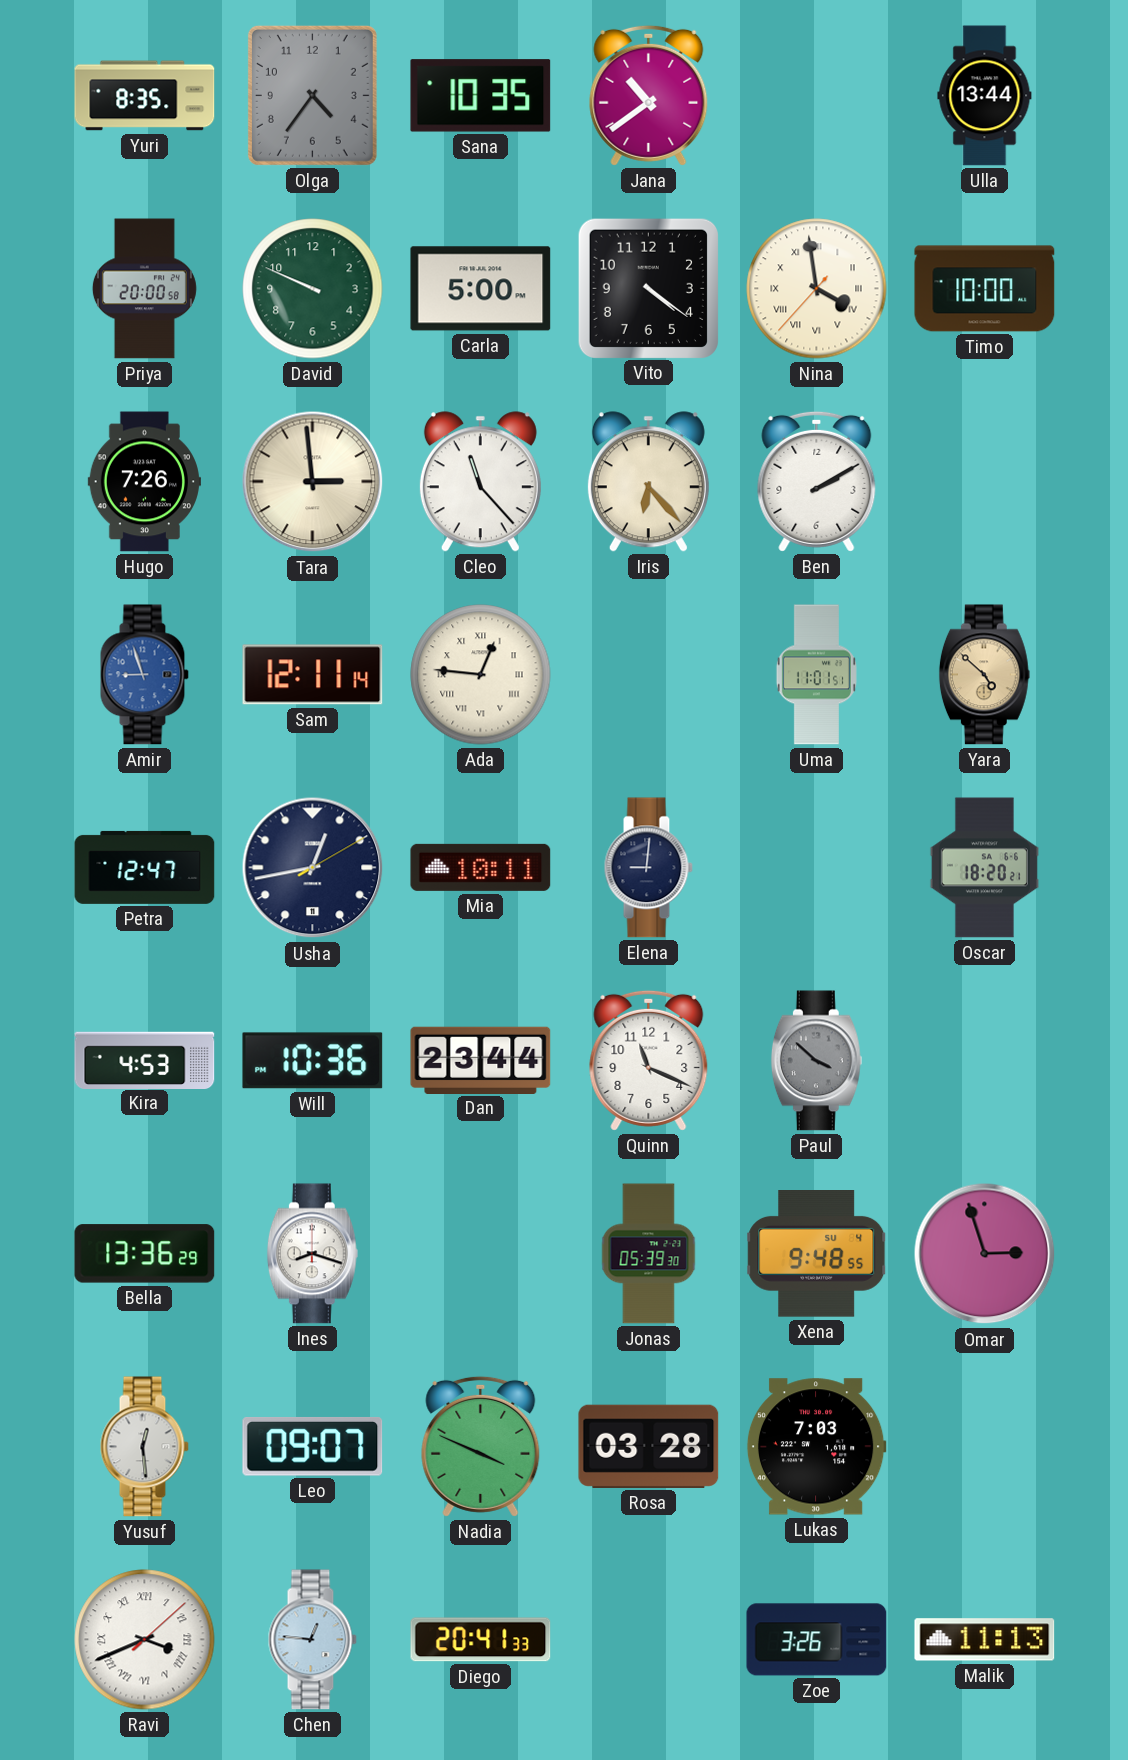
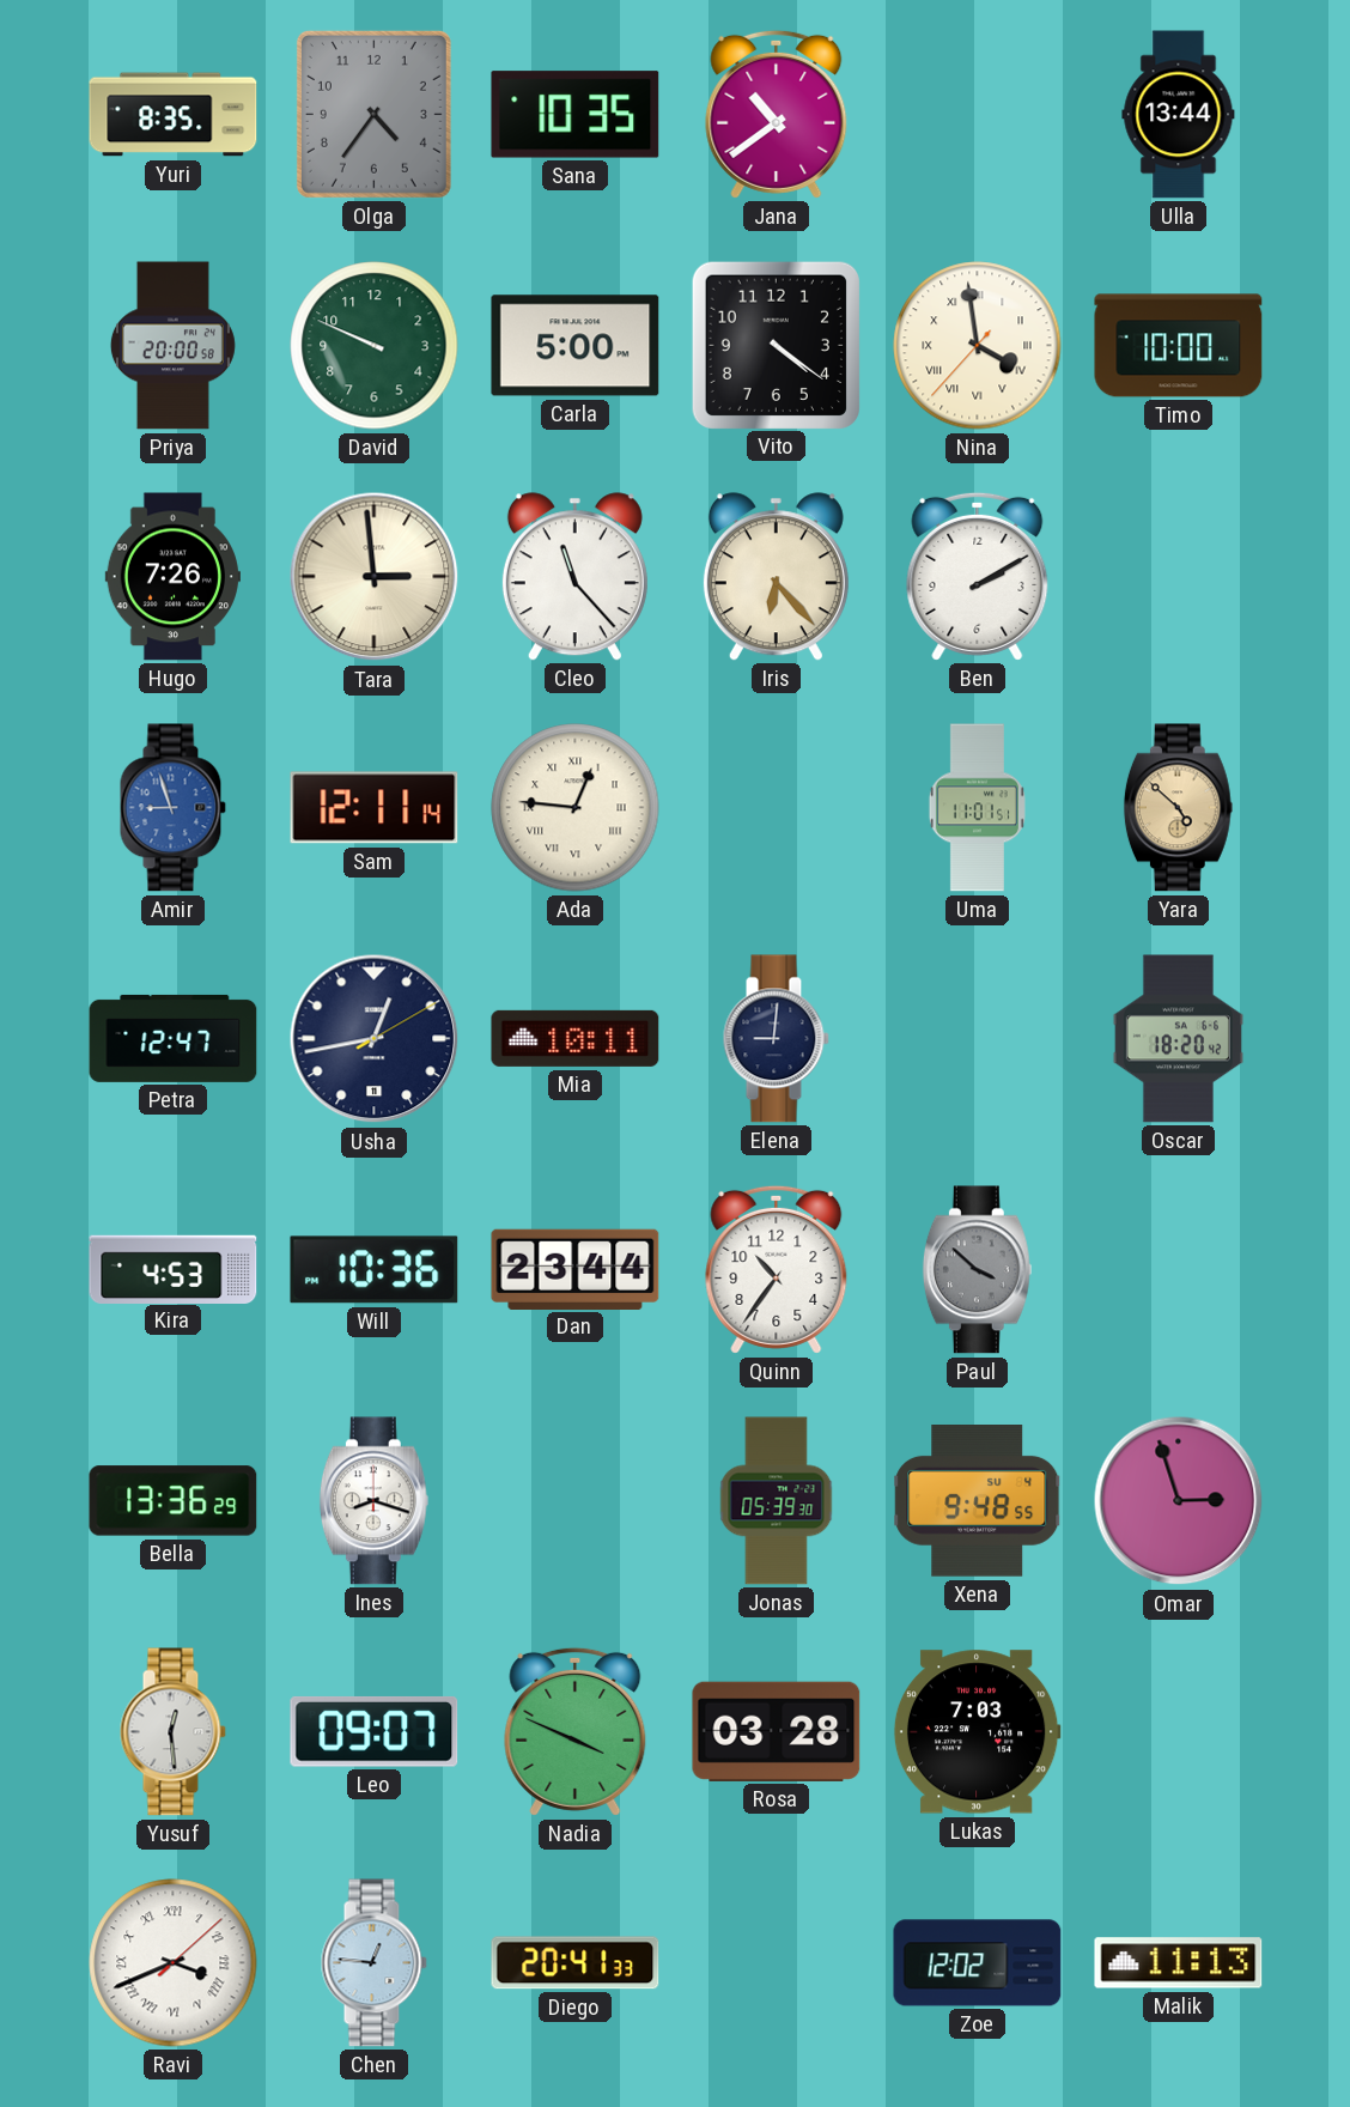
Oscar: 18:20:21 -> 18:20:42 (1178, 1039)
Quinn: 11:19 -> 10:36 (777, 1269)
Zoe: 3:26 -> 12:02 (978, 1963)
